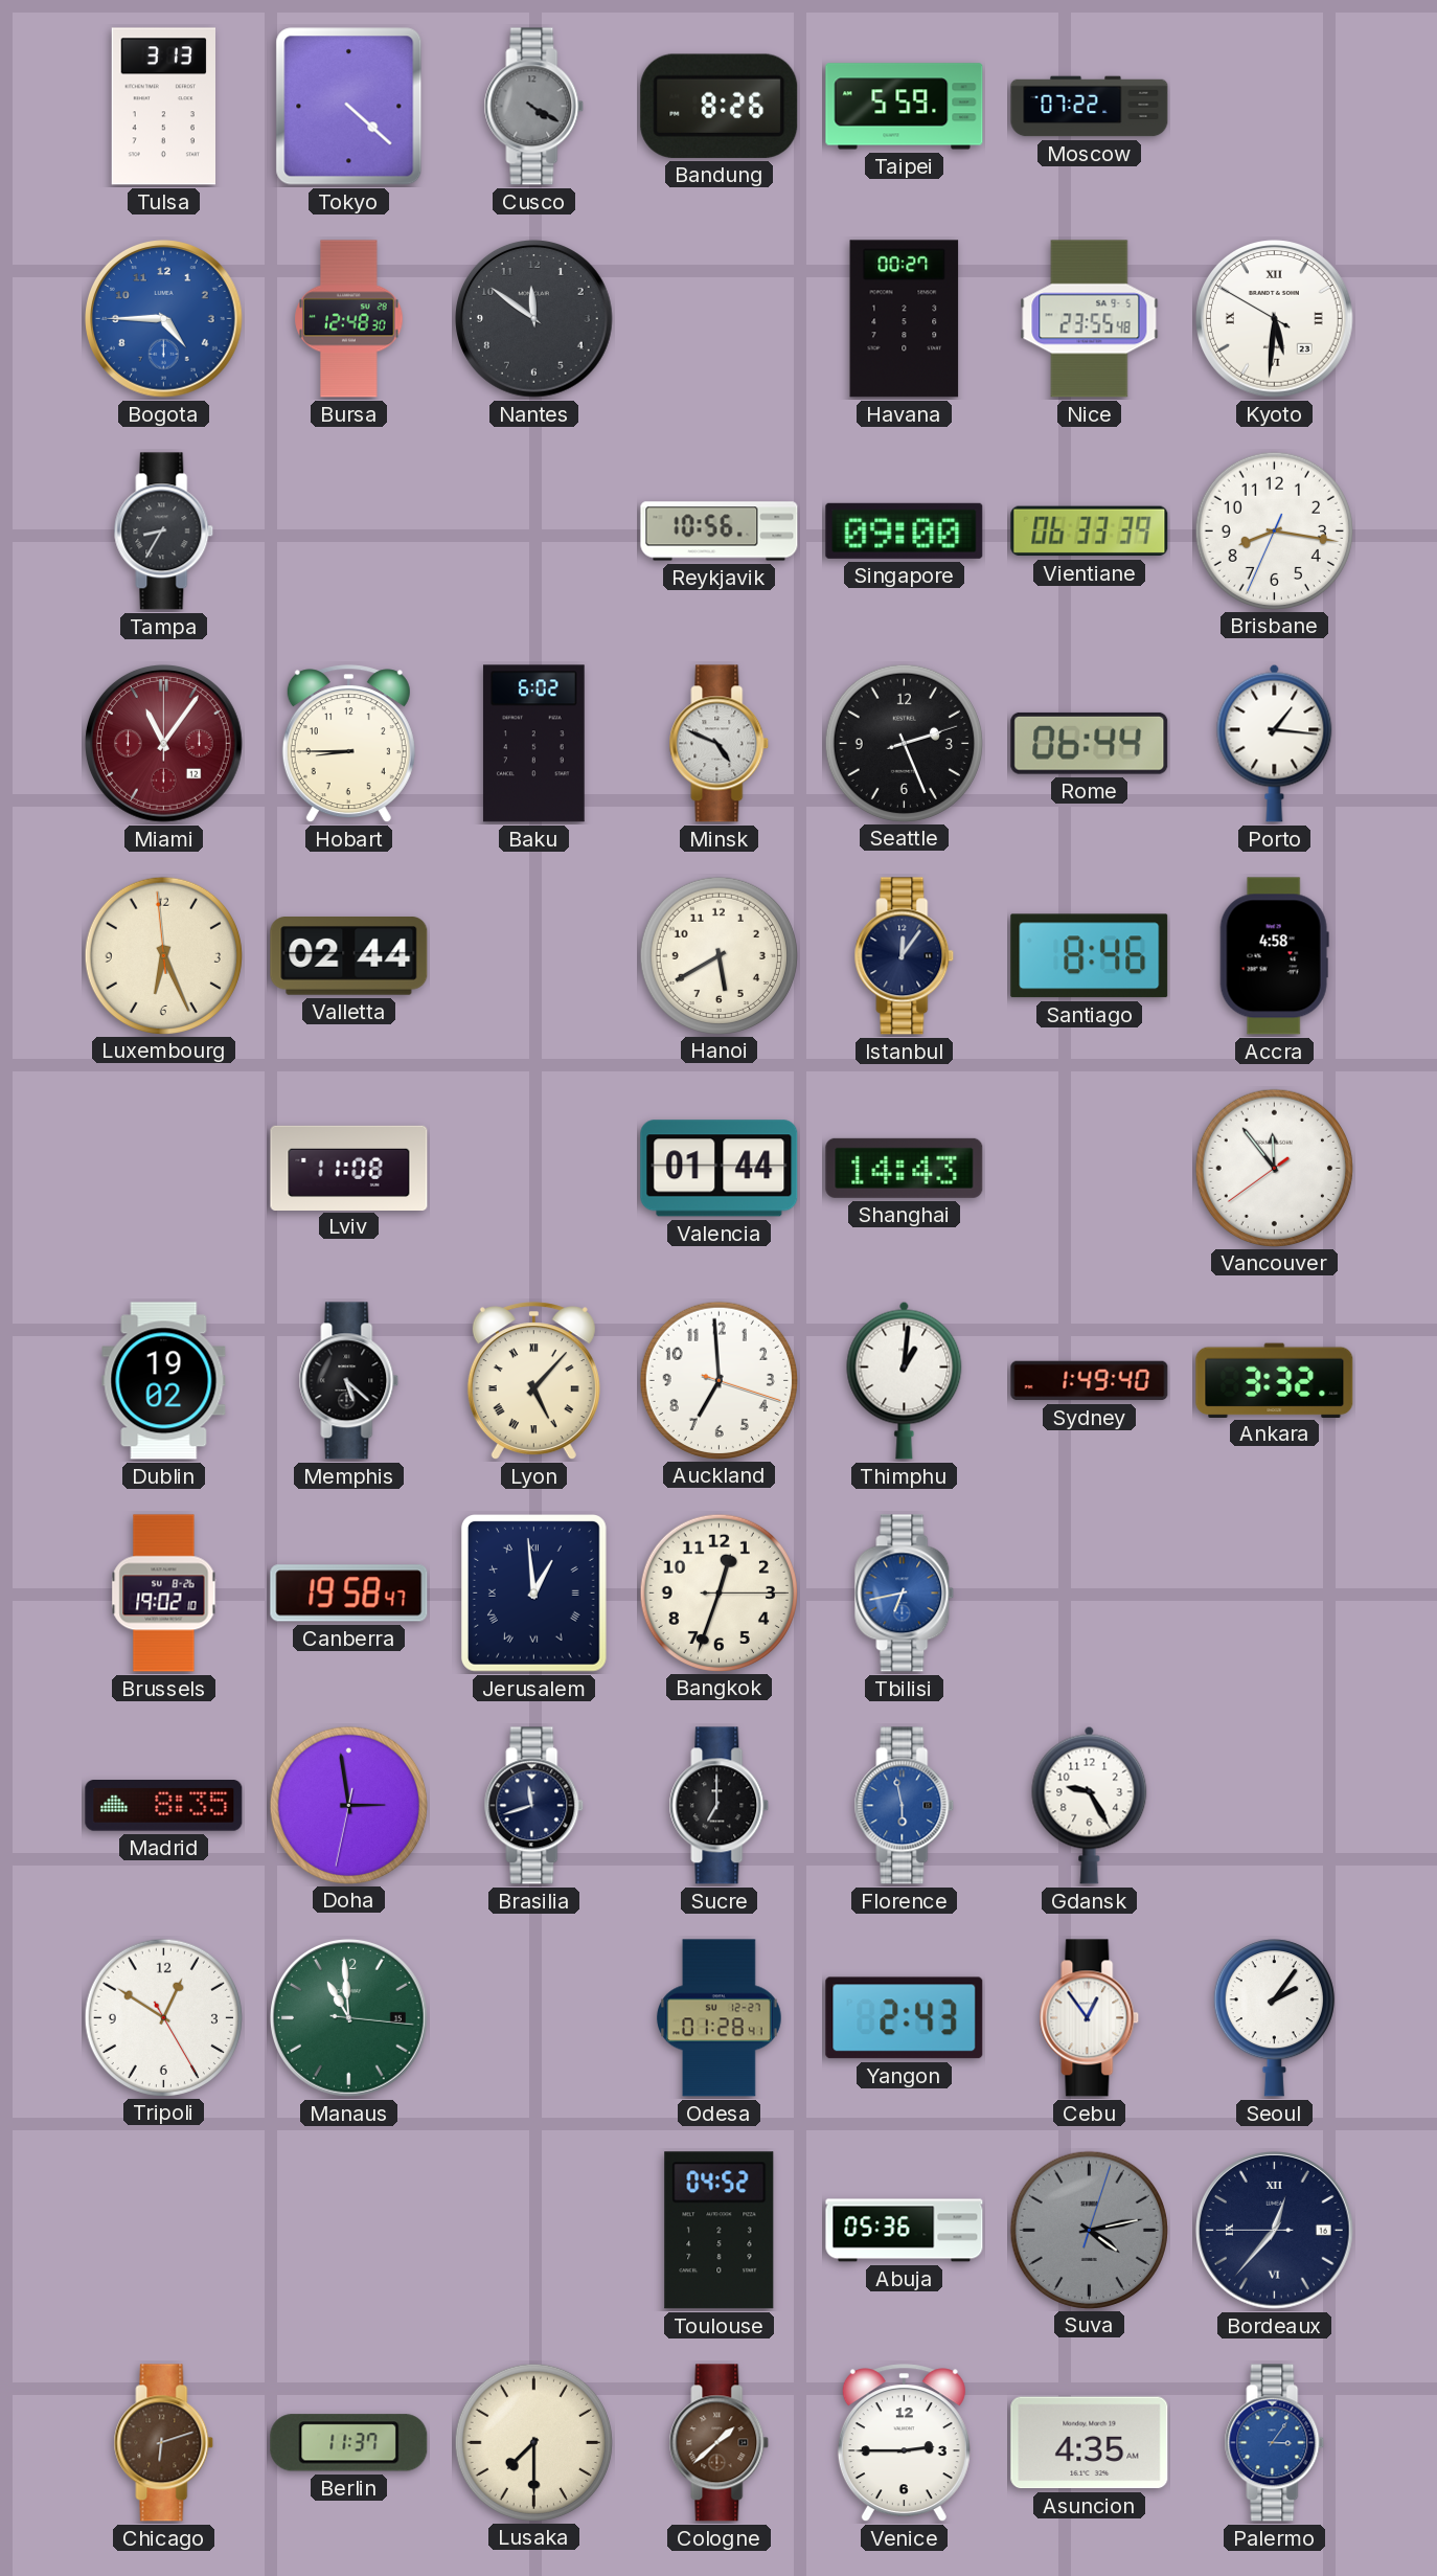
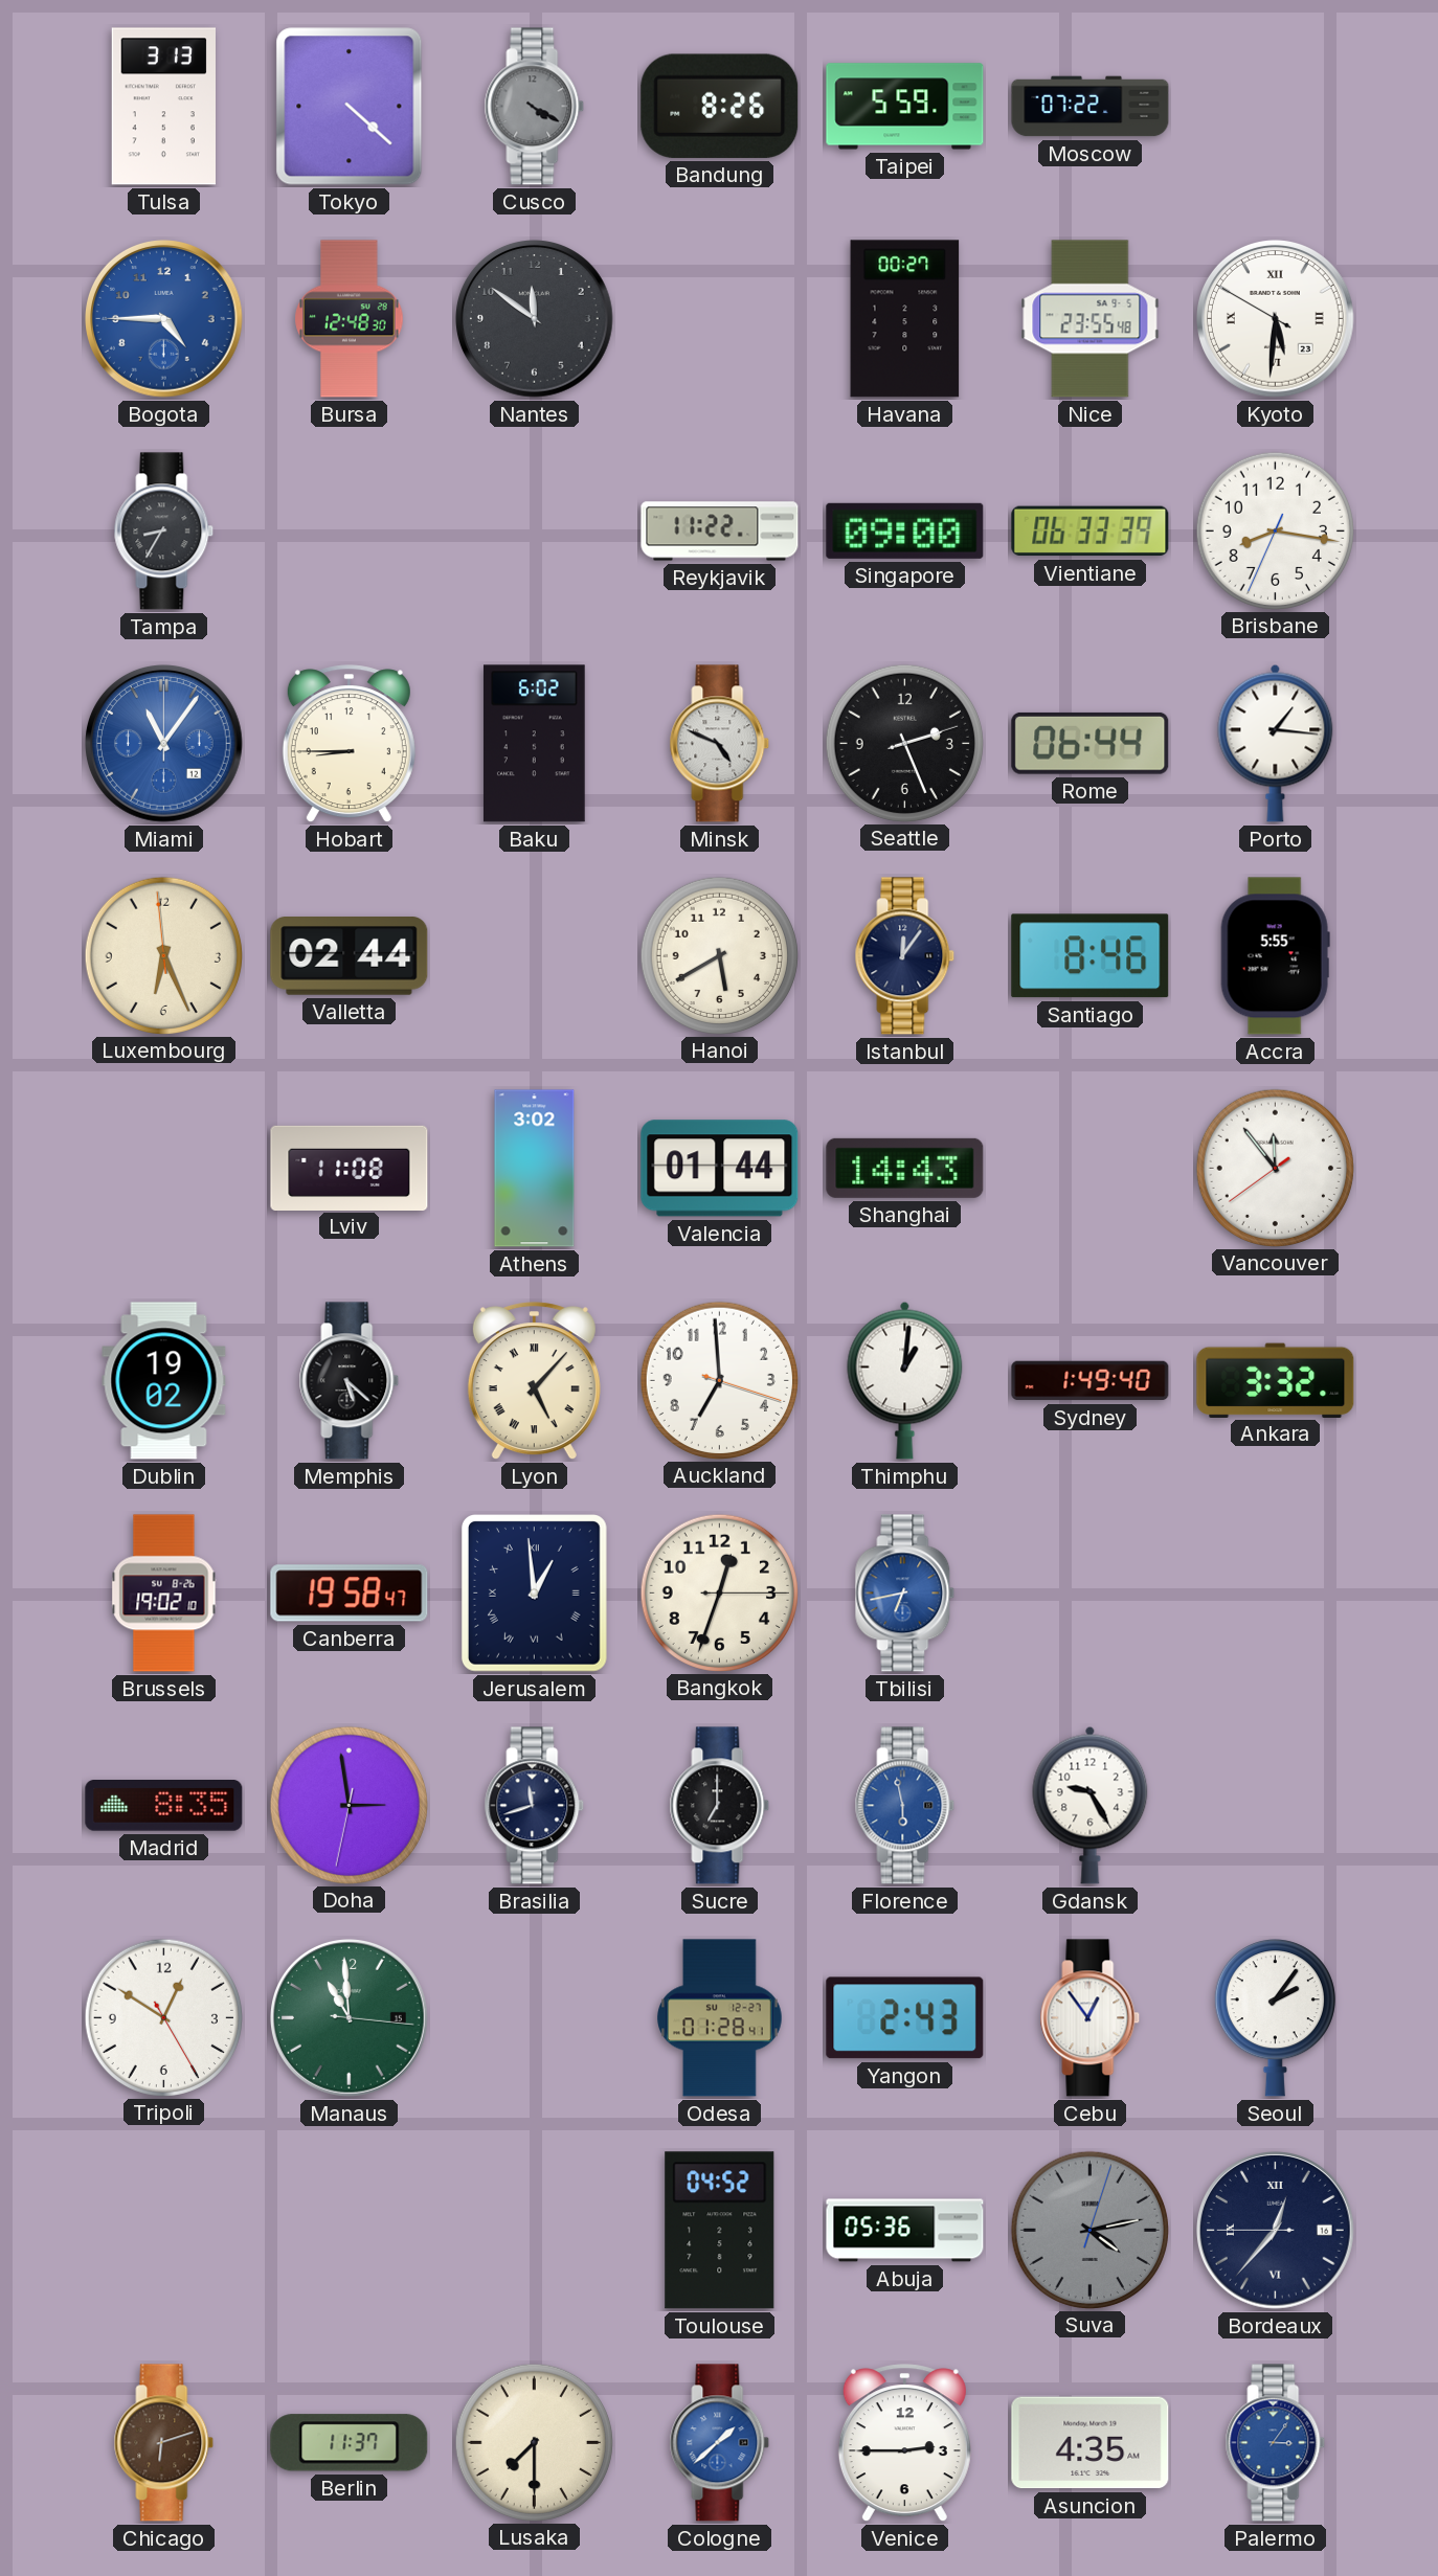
Reykjavik: 10:56 -> 11:22 (720, 532)
Miami dial: burgundy -> blue (164, 744)
Accra: 4:58 -> 5:55 (1275, 956)
Athens: none -> 3:02 (535, 1169)
Cologne dial: brown -> blue (720, 2443)
